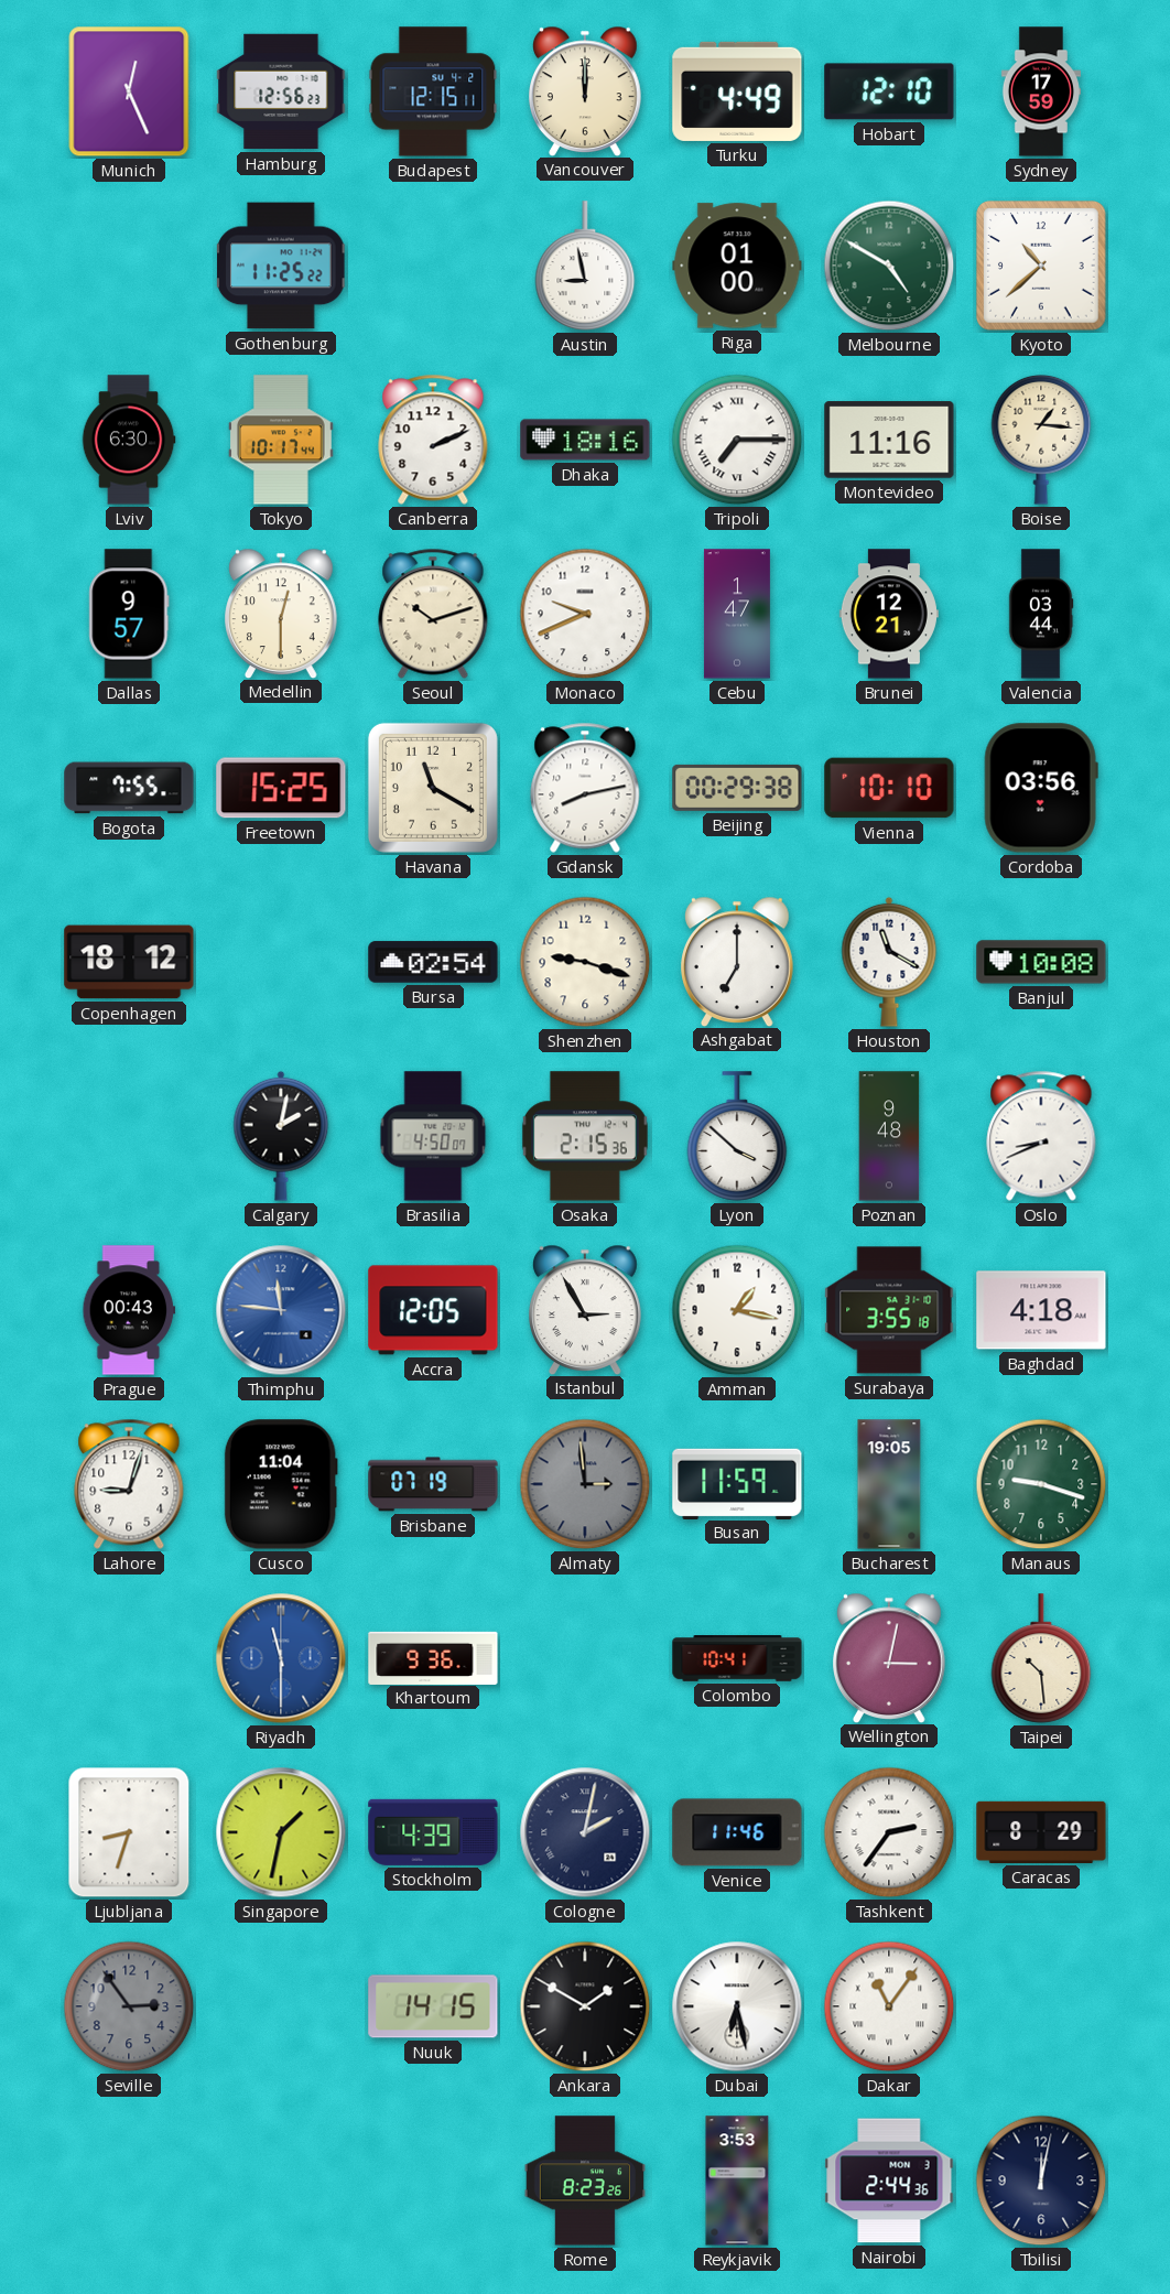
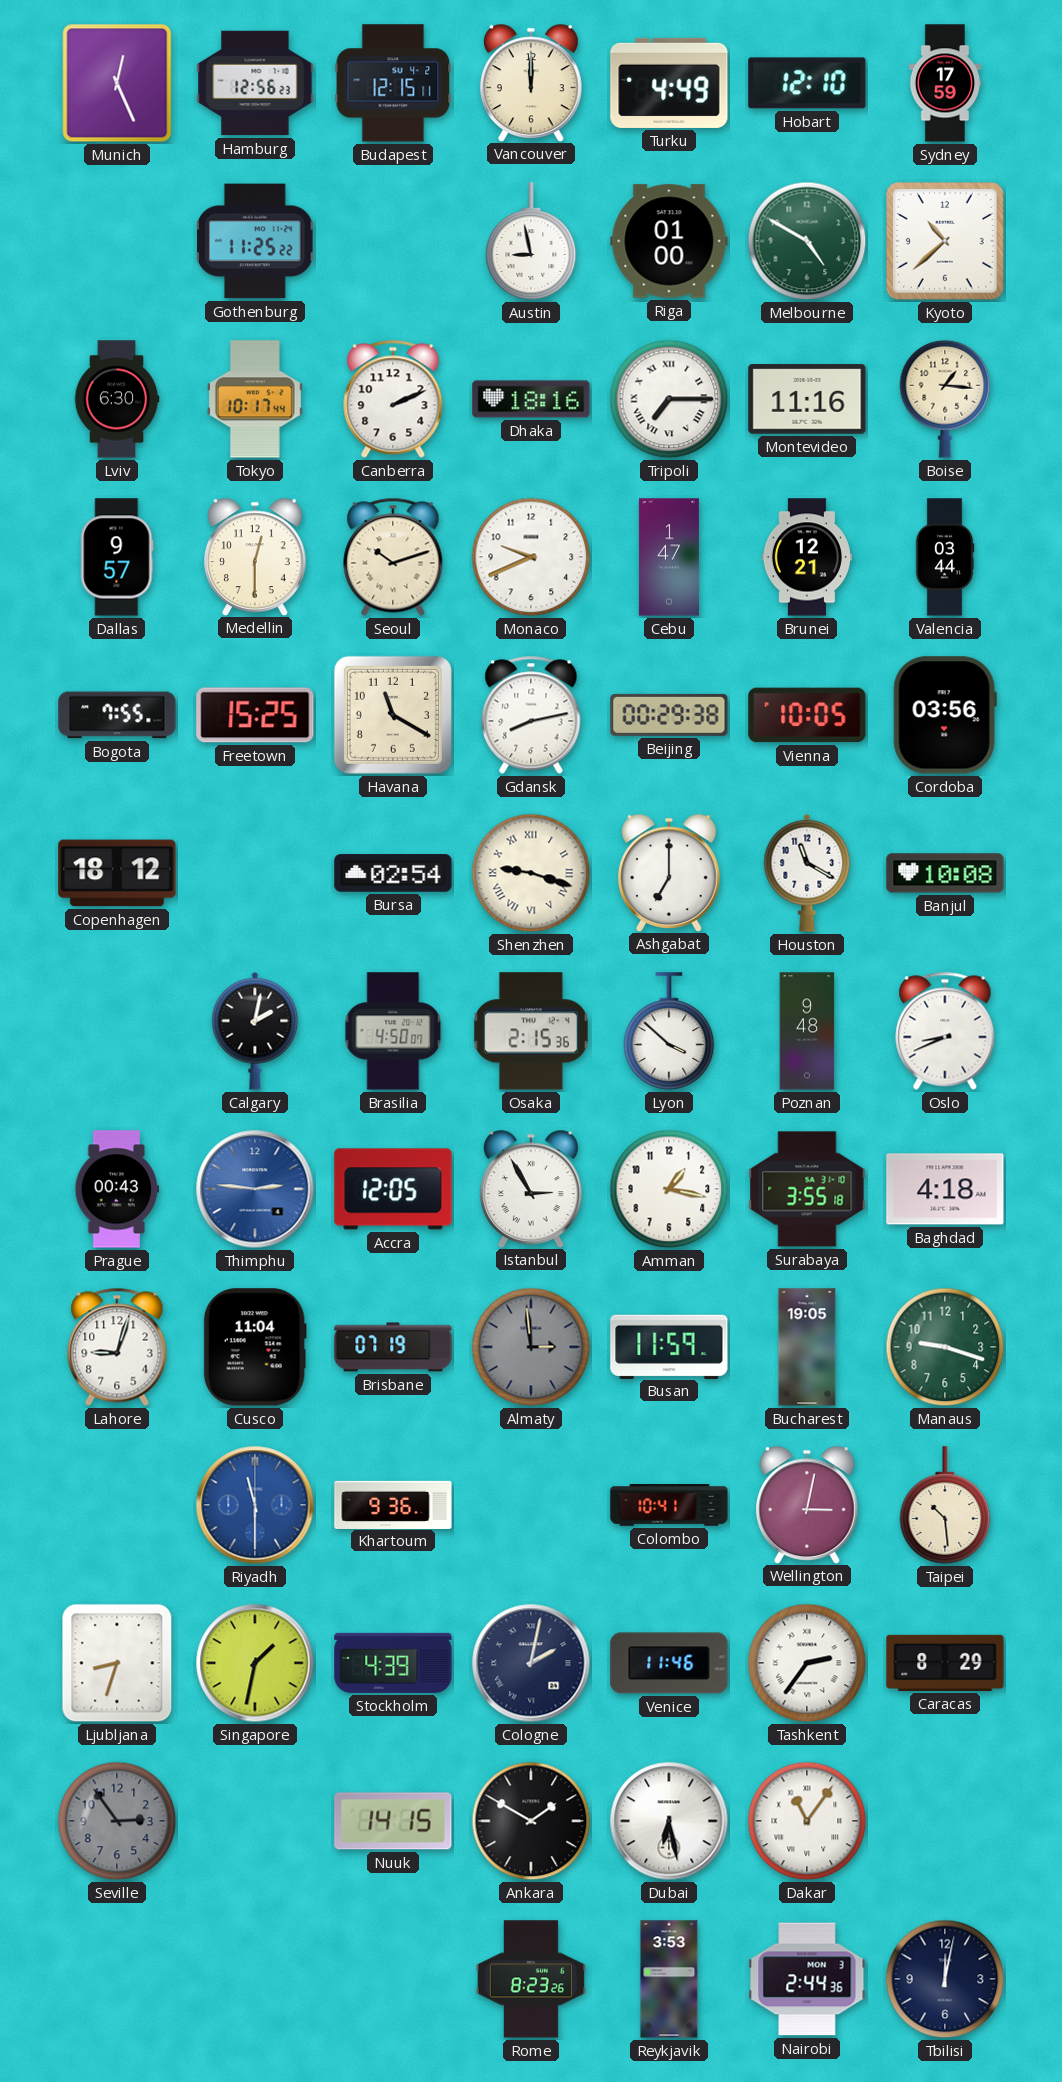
Vienna: 10:10 -> 10:05 (807, 715)
Shenzhen numerals: Arabic -> Roman (531, 873)
Thimphu: 11:46 -> 2:46 (255, 1189)
